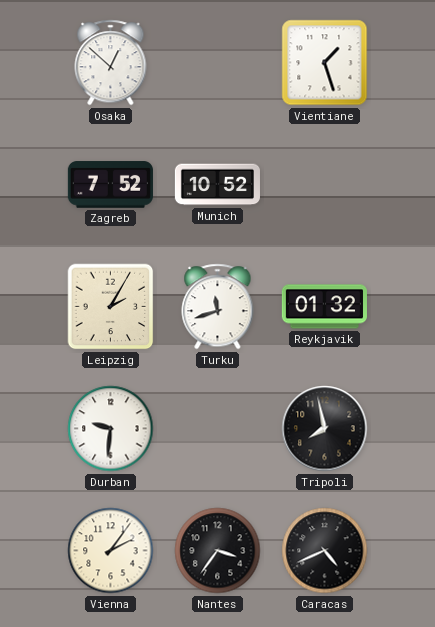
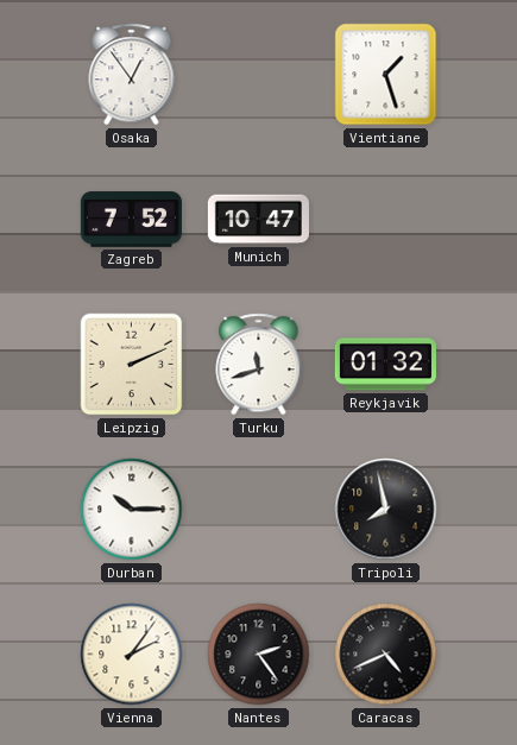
Osaka: 12:52 -> 12:54 (132, 75)
Munich: 10:52 -> 10:47 (258, 220)
Leipzig: 2:05 -> 2:11 (132, 365)
Durban: 9:31 -> 10:15 (132, 510)
Nantes: 3:36 -> 2:24 (259, 655)
